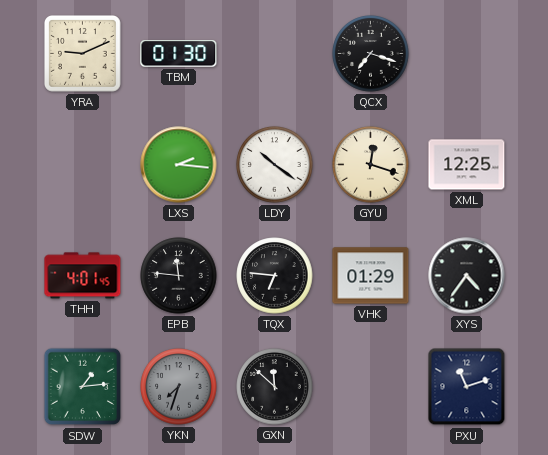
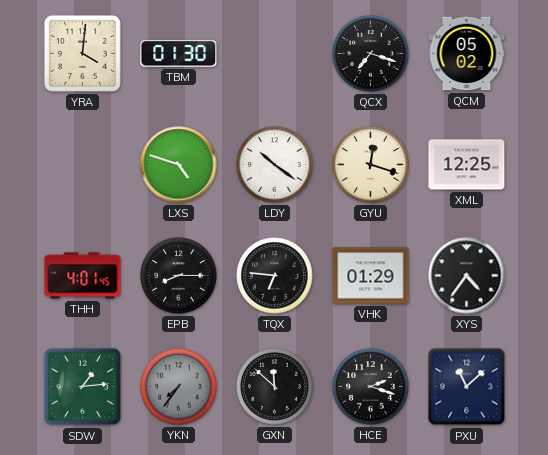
YRA: 9:11 -> 4:01 (83, 54)
QCM: none -> 05:02 (467, 54)
LXS: 2:16 -> 4:48 (179, 165)
EPB: 11:46 -> 8:15 (179, 276)
YKN: 7:33 -> 7:36 (179, 387)
HCE: none -> 2:18 (371, 387)
PXU: 11:12 -> 11:08 (467, 387)
